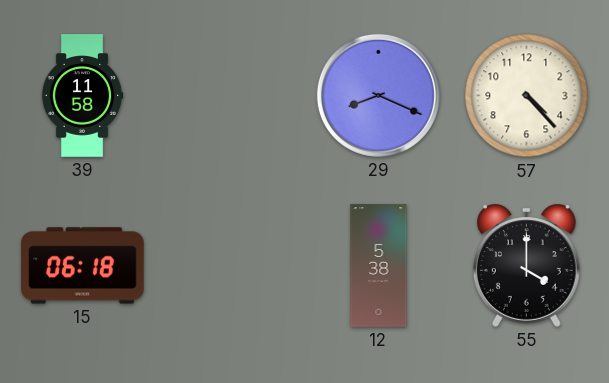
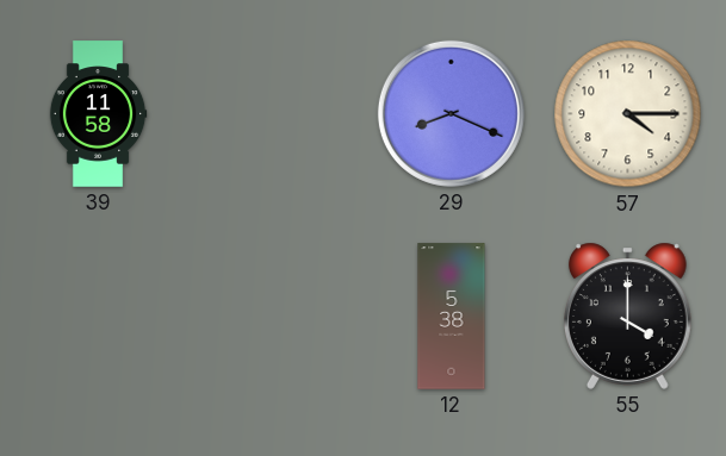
57: 4:23 -> 4:15 (628, 114)
15: 06:18 -> none (83, 266)
